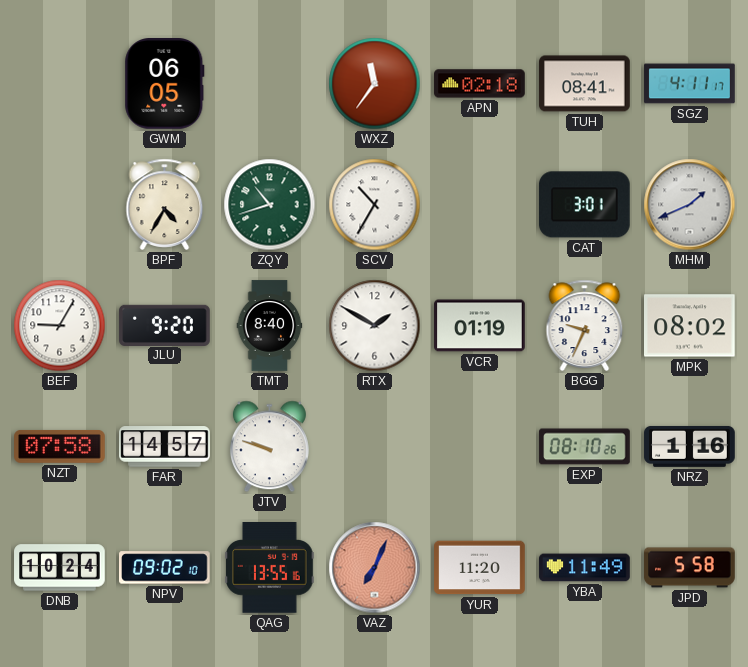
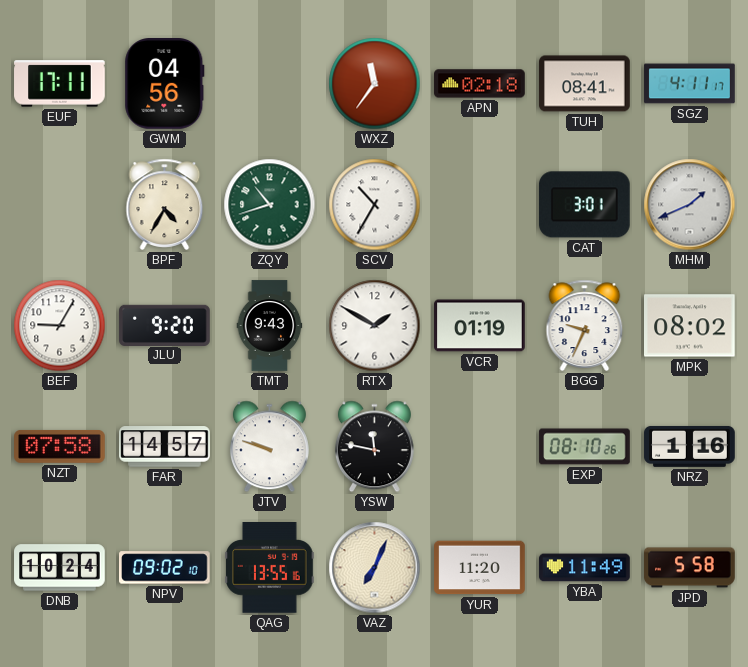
EUF: none -> 17:11 (60, 84)
GWM: 06:05 -> 04:56 (165, 84)
TMT: 8:40 -> 9:43 (270, 326)
YSW: none -> 11:47 (374, 447)
VAZ dial: salmon -> cream (375, 568)
